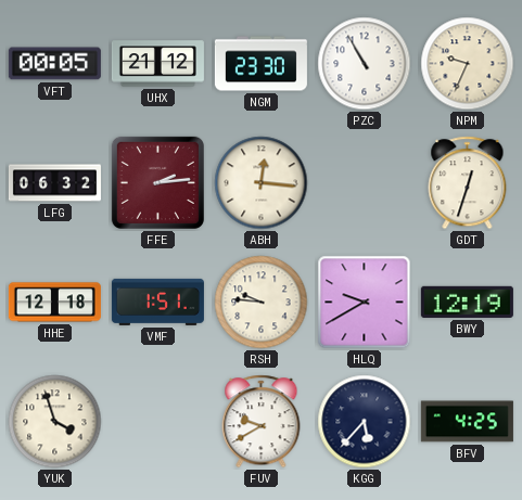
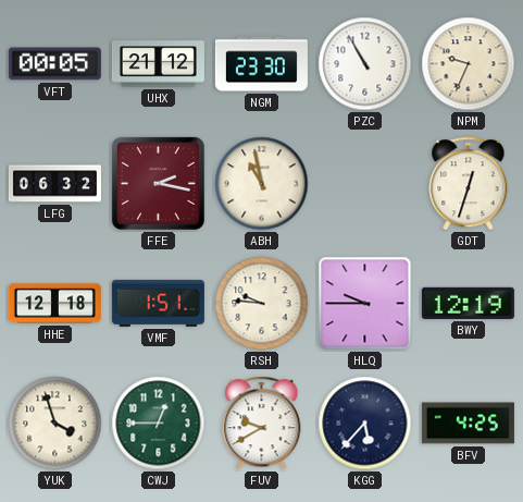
FFE: 2:14 -> 2:17 (158, 183)
ABH: 12:16 -> 10:58 (262, 184)
HLQ: 9:40 -> 9:45 (365, 304)
CWJ: none -> 12:45 (159, 424)
